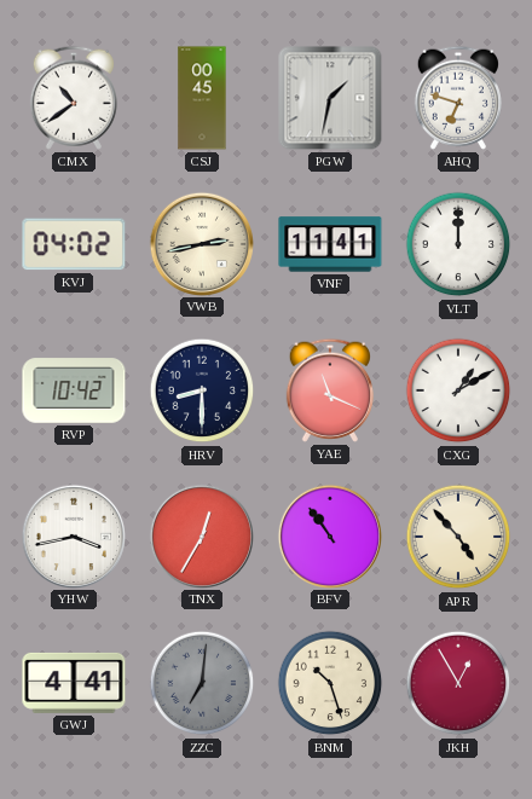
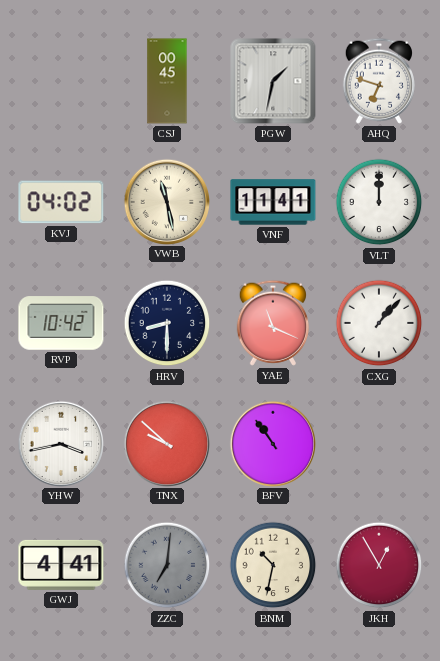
CMX: 10:39 -> none (74, 98)
VWB: 2:43 -> 11:28 (166, 201)
CXG: 1:10 -> 1:07 (379, 323)
TNX: 12:35 -> 9:52 (166, 443)
APR: 4:53 -> none (458, 537)
BNM: 10:27 -> 10:32 (273, 565)
